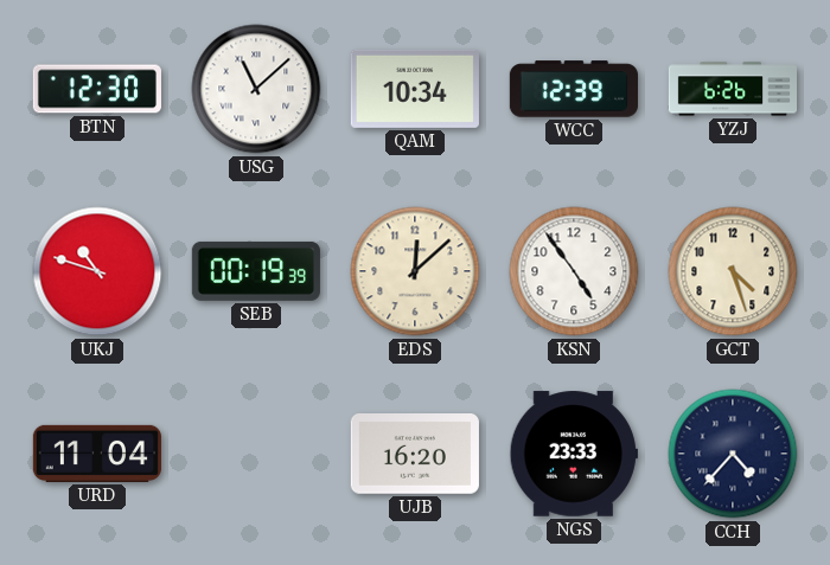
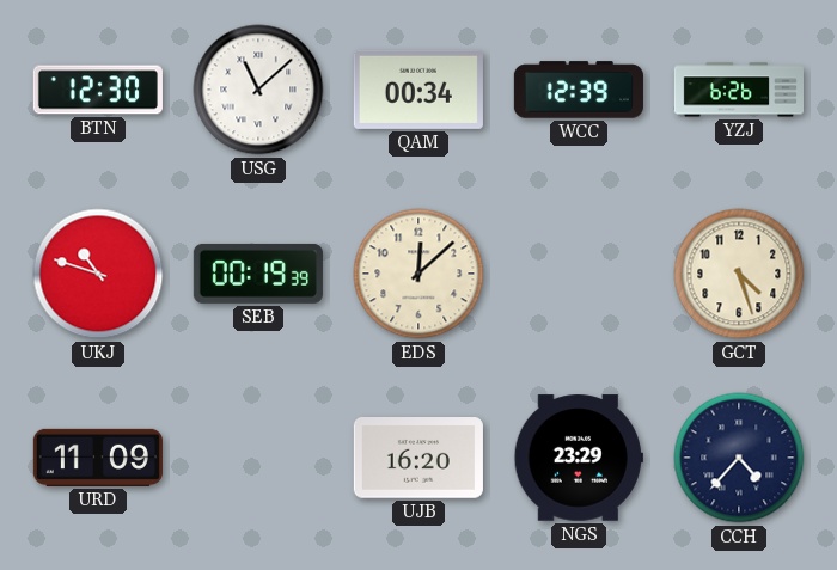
QAM: 10:34 -> 00:34 (418, 90)
KSN: 4:54 -> none (574, 271)
URD: 11:04 -> 11:09 (98, 458)
NGS: 23:33 -> 23:29 (579, 458)
